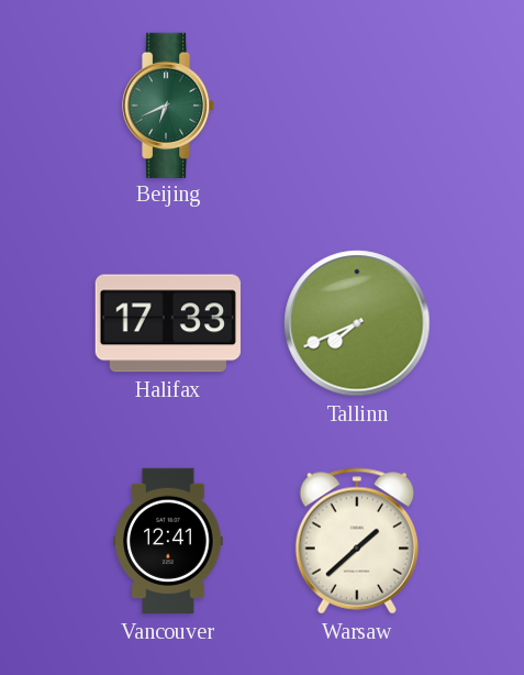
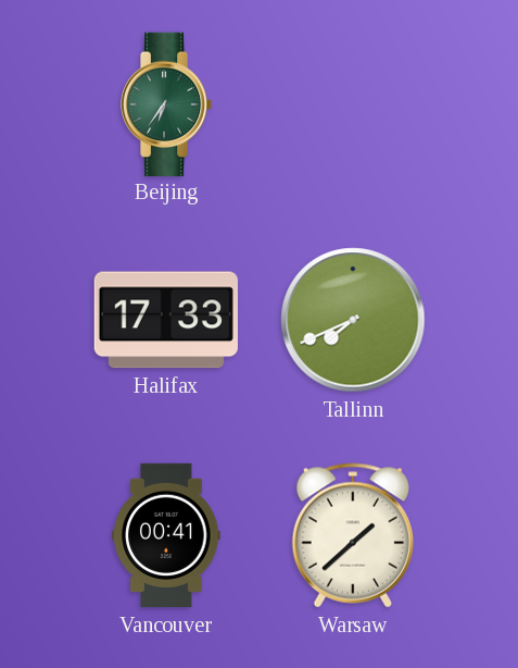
Beijing: 6:41 -> 6:36 (166, 103)
Vancouver: 12:41 -> 00:41 (166, 535)
